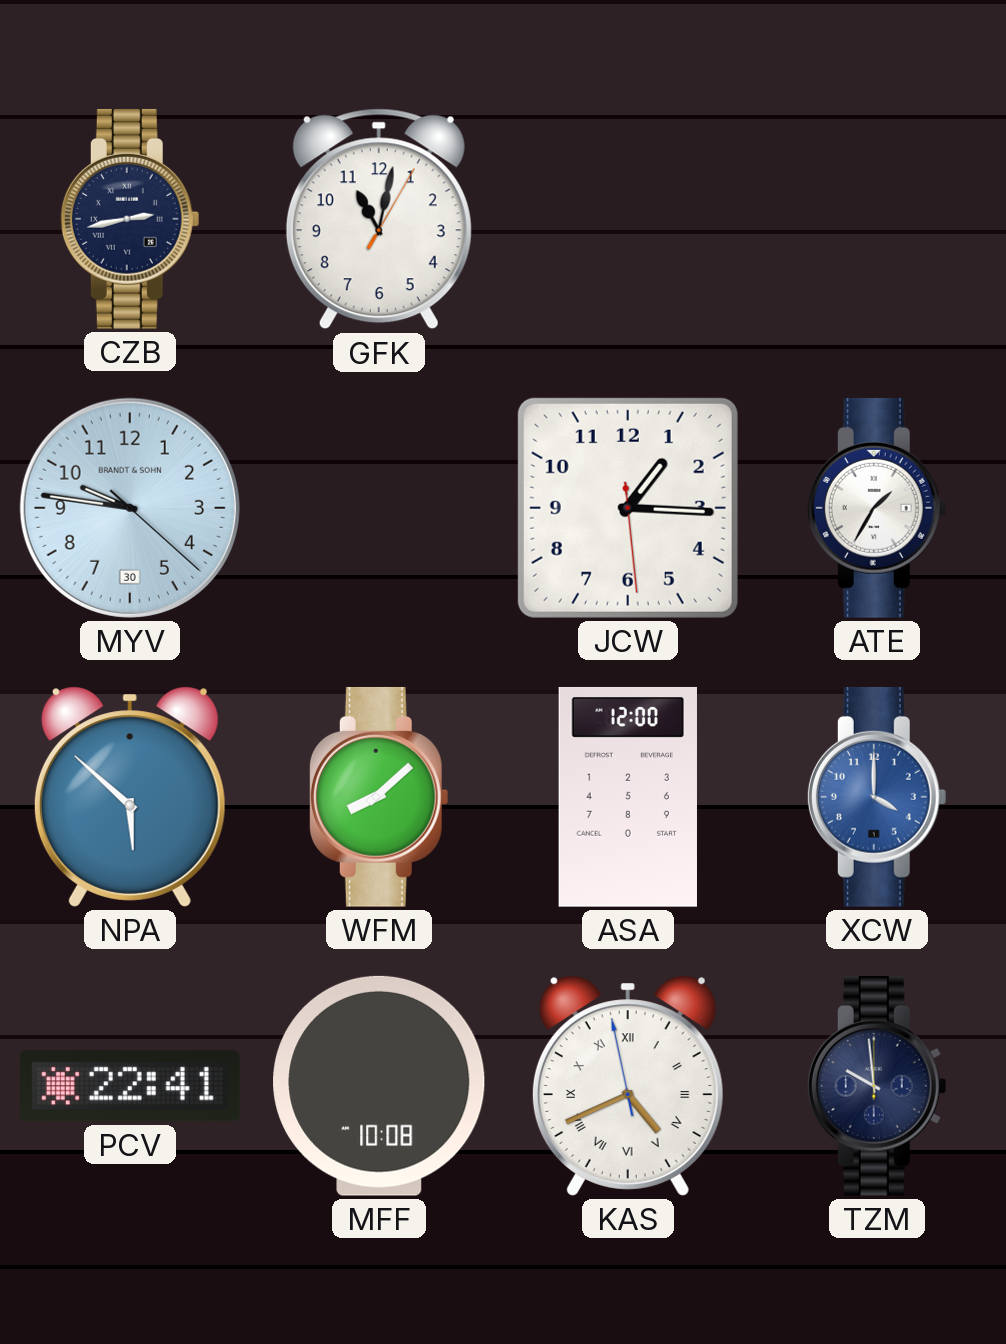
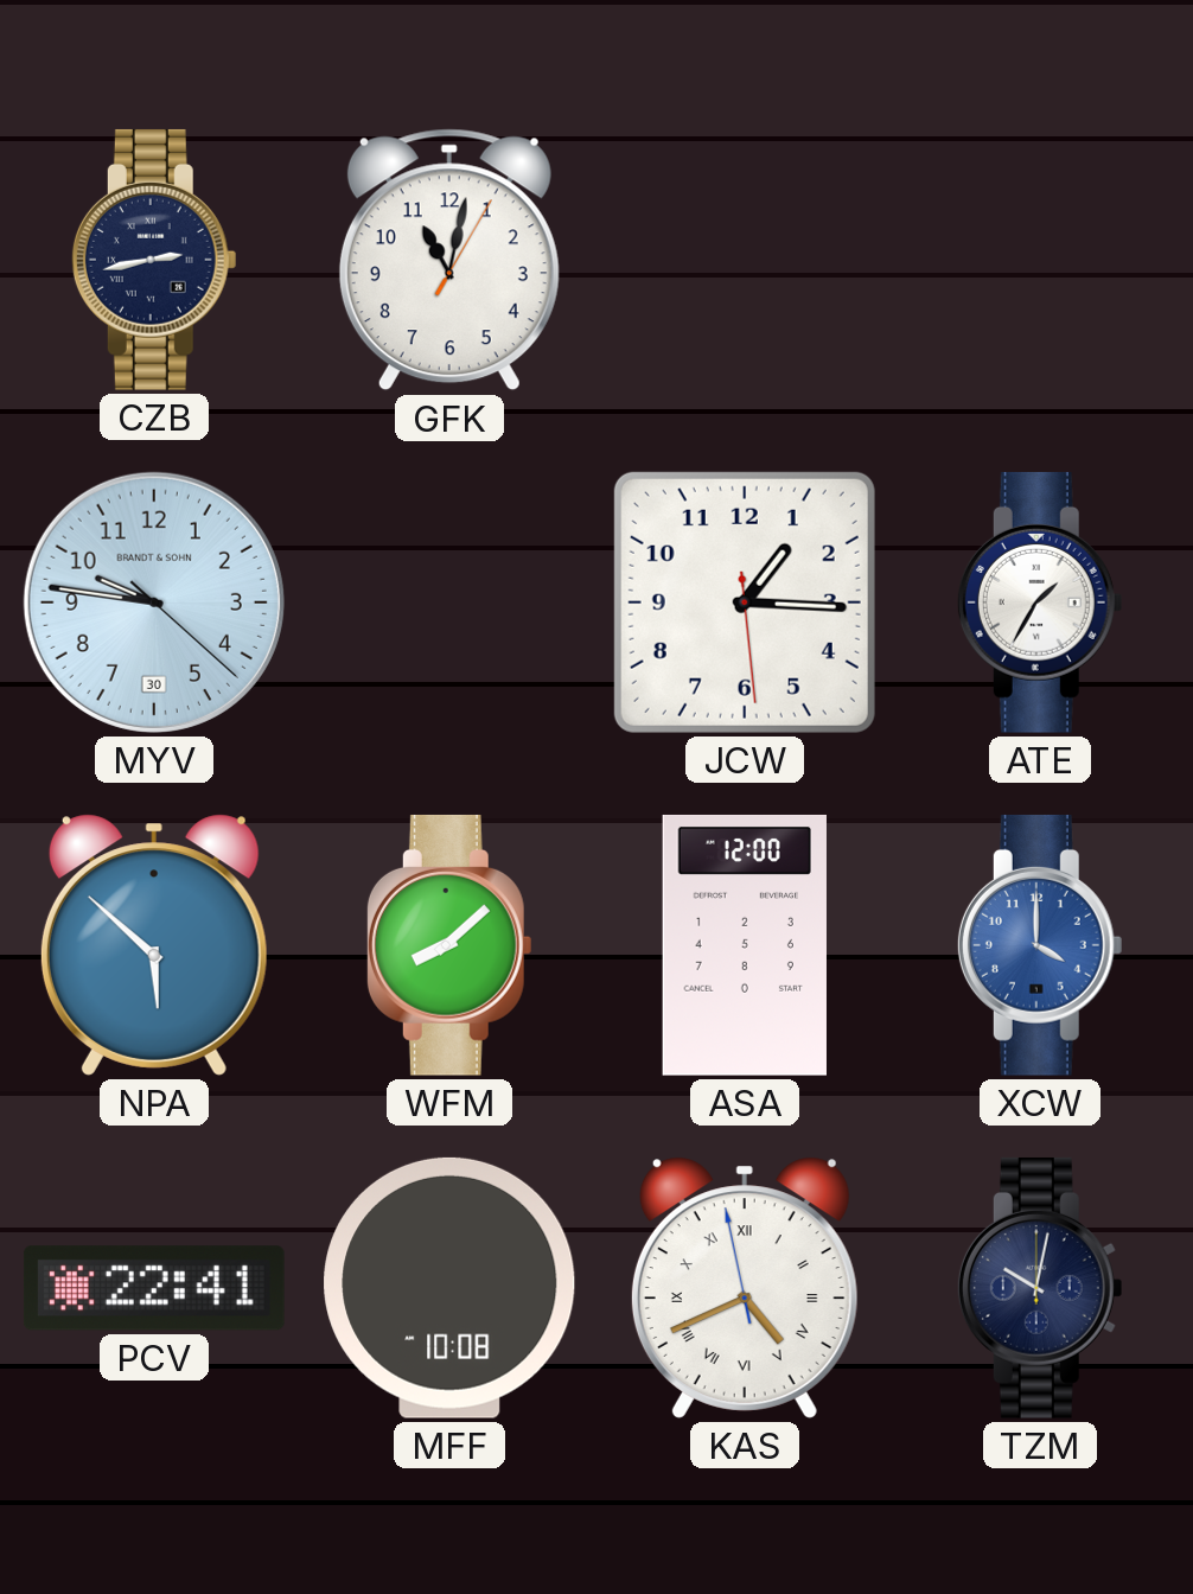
TZM: 9:59 -> 10:02 (1040, 1288)
